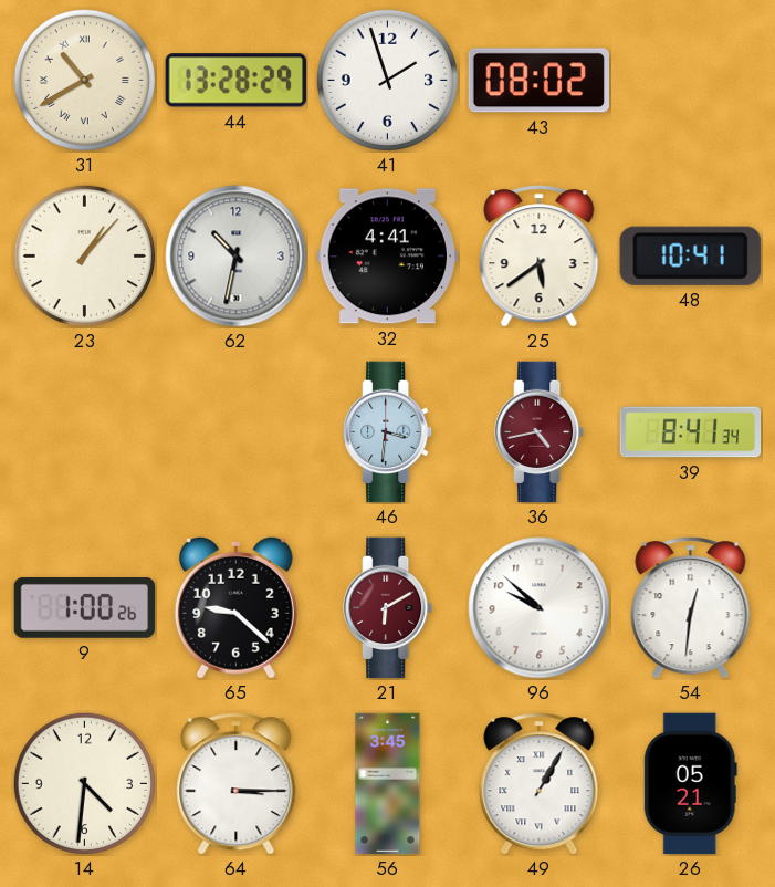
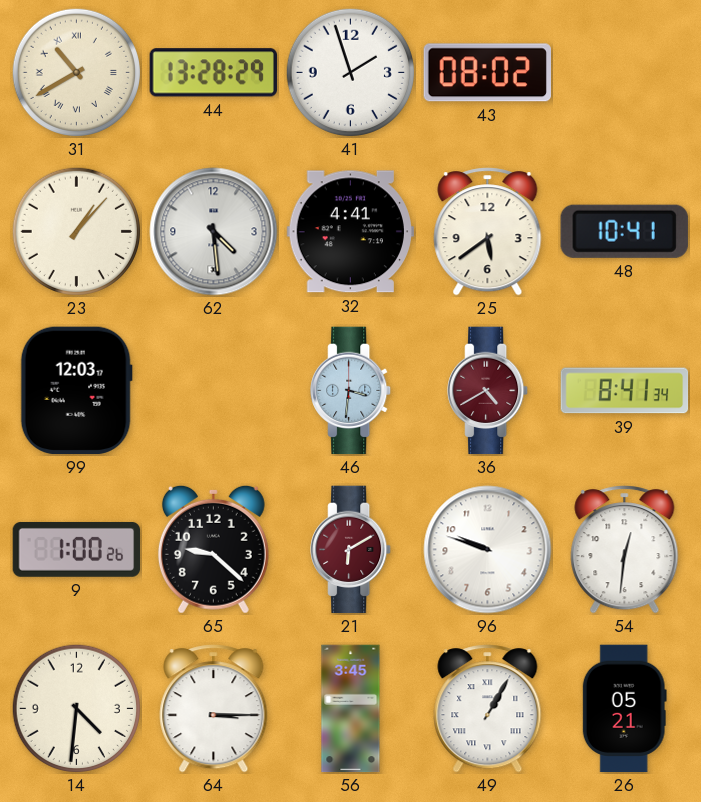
62: 10:32 -> 4:29 (214, 232)
99: none -> 12:03 (76, 391)
36: 4:43 -> 4:40 (488, 391)
96: 9:52 -> 9:48 (488, 550)
